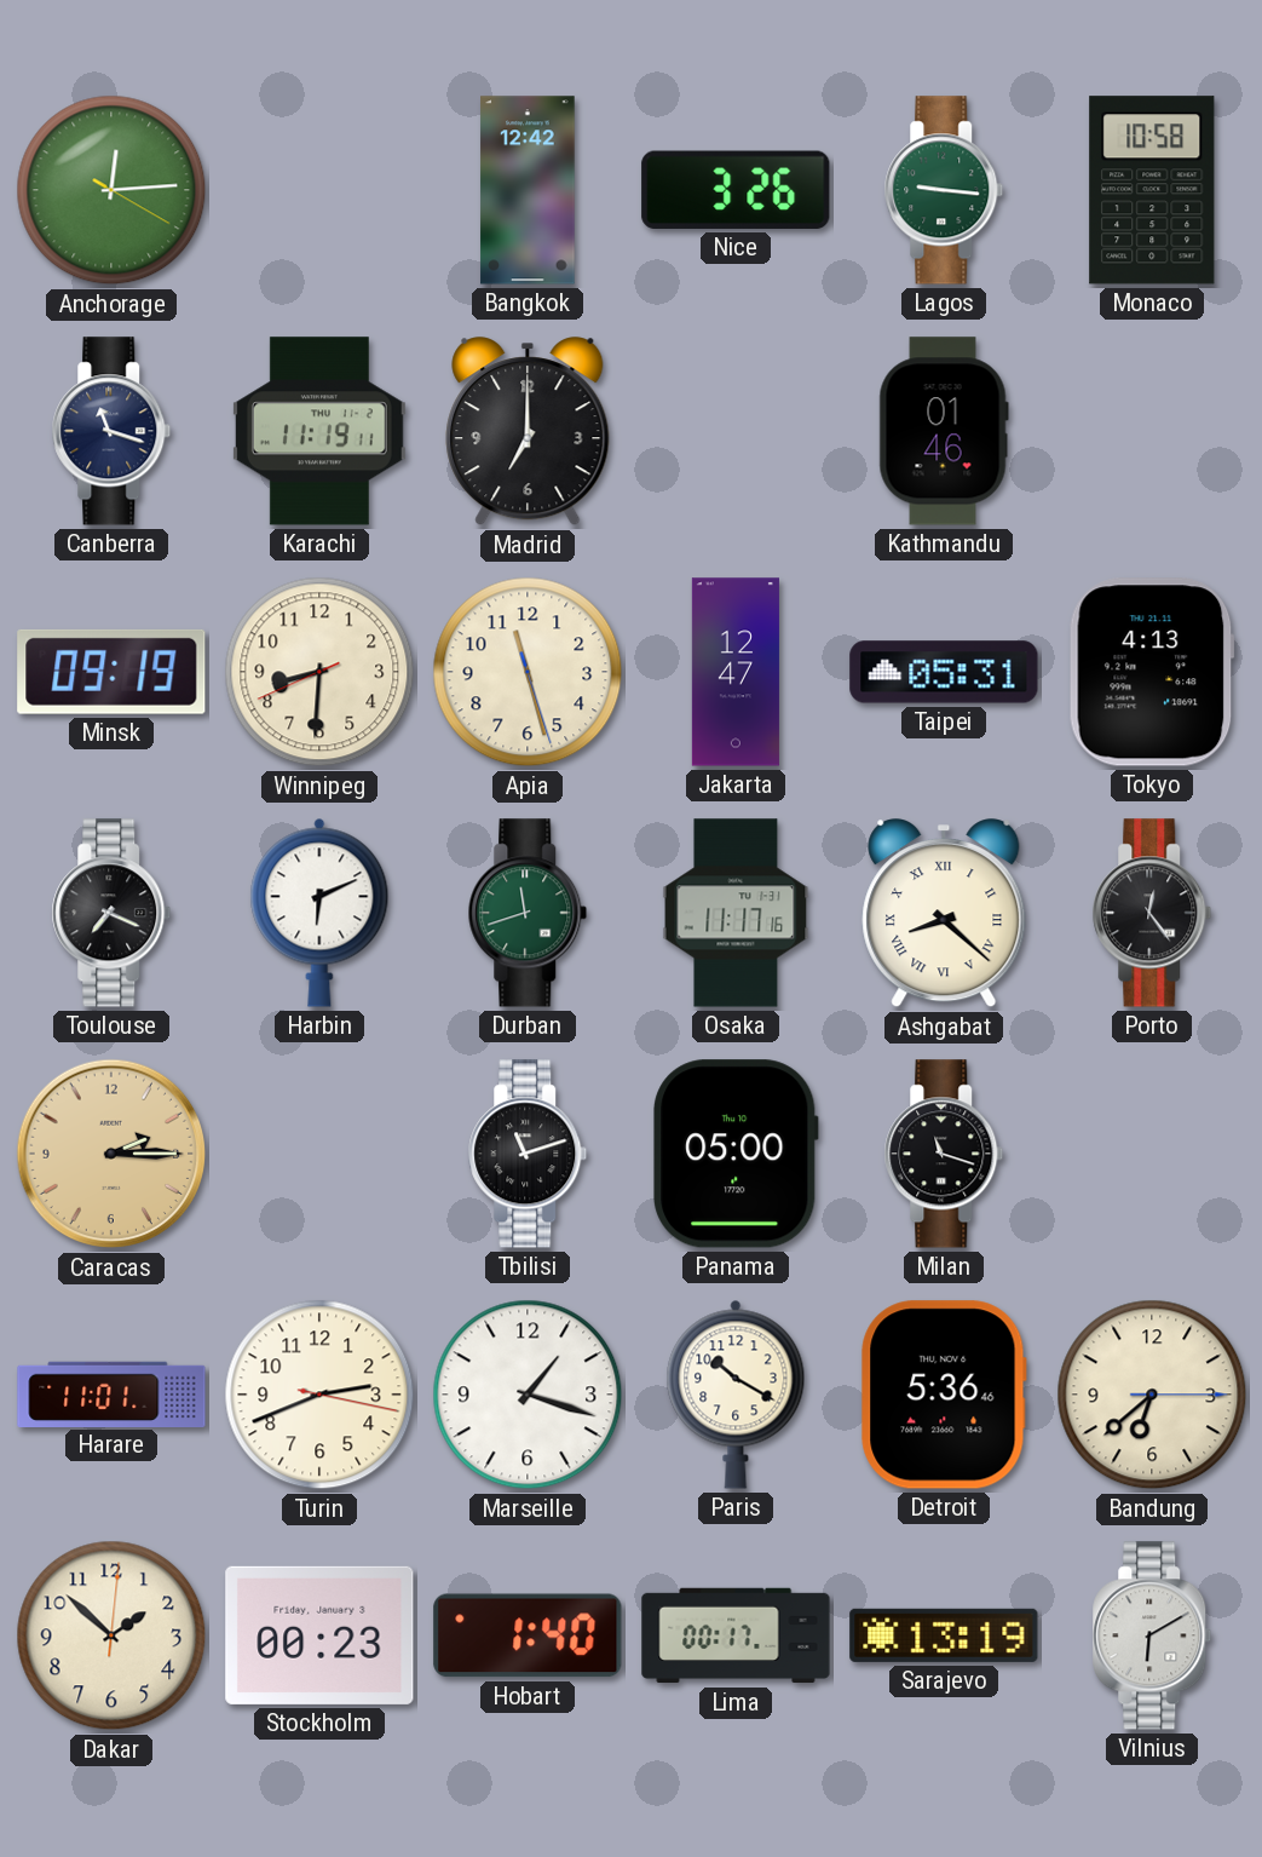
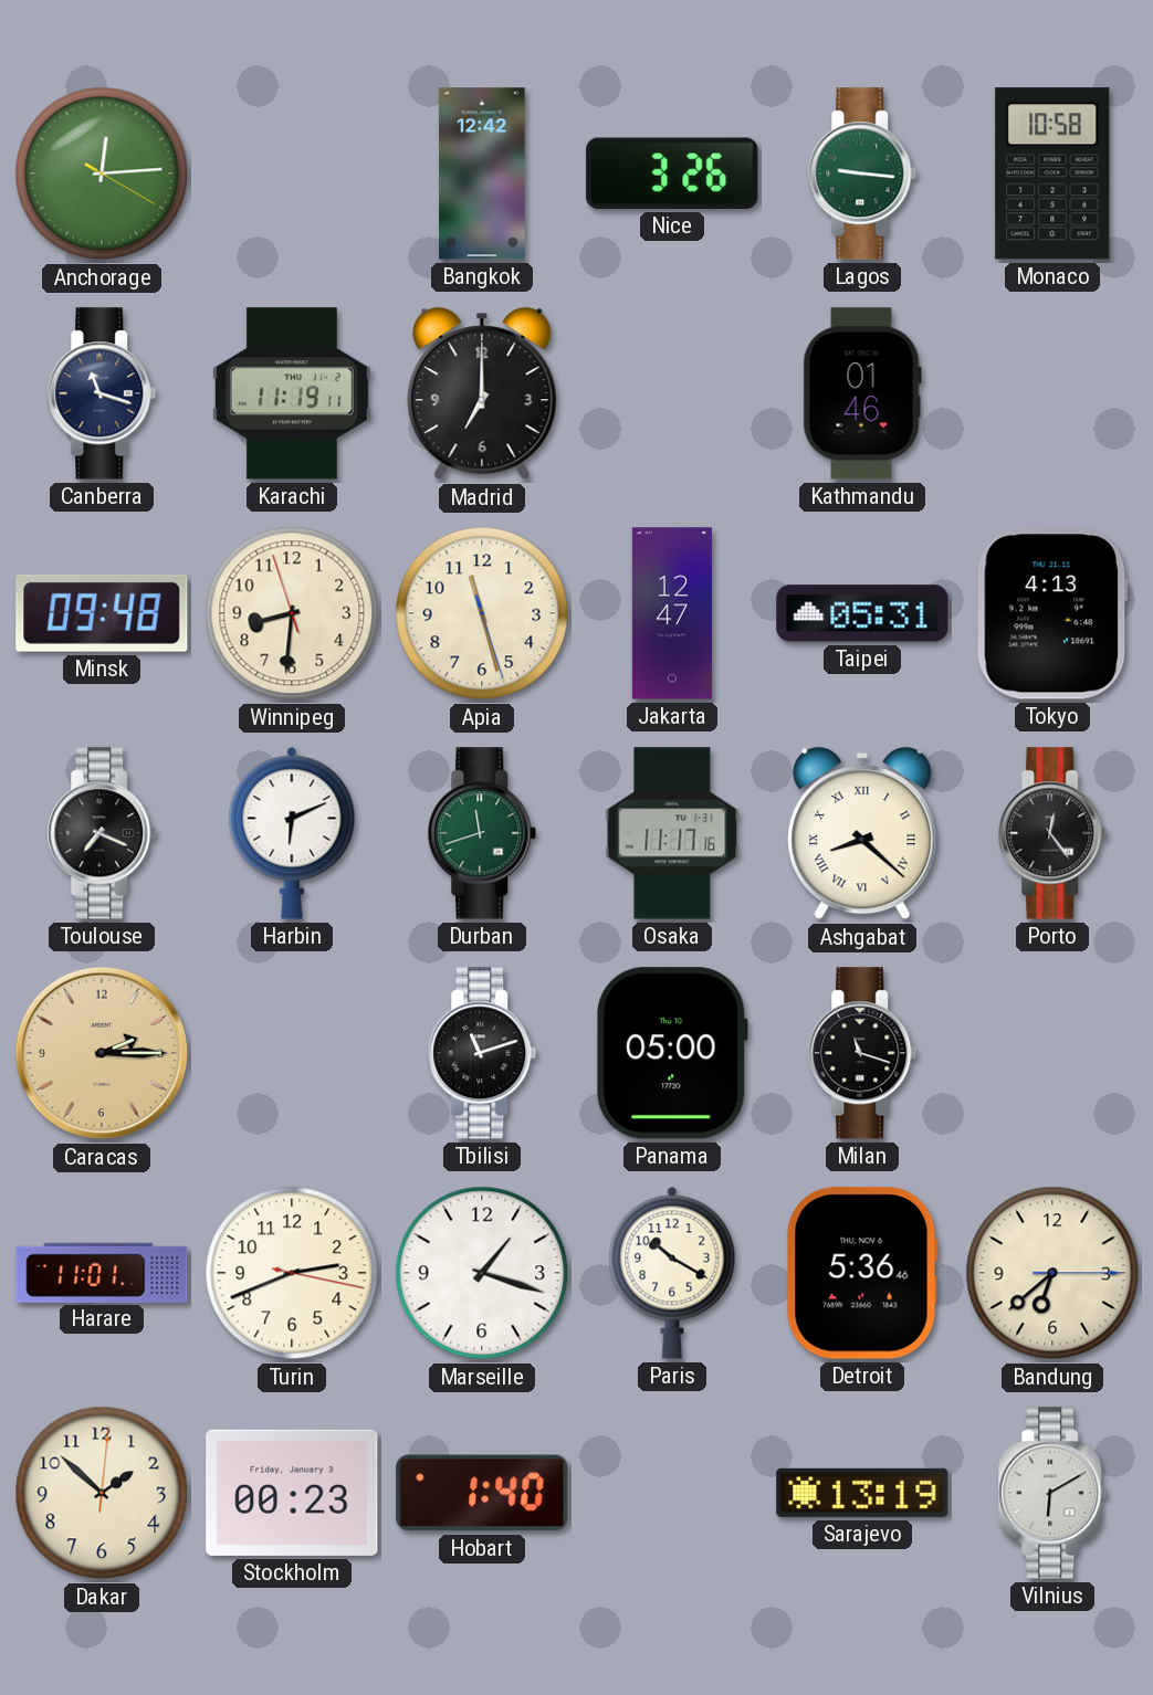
Minsk: 09:19 -> 09:48 (102, 613)
Winnipeg: 8:30:41 -> 8:30:57 (292, 613)
Lima: 00:17 -> none (736, 1635)
